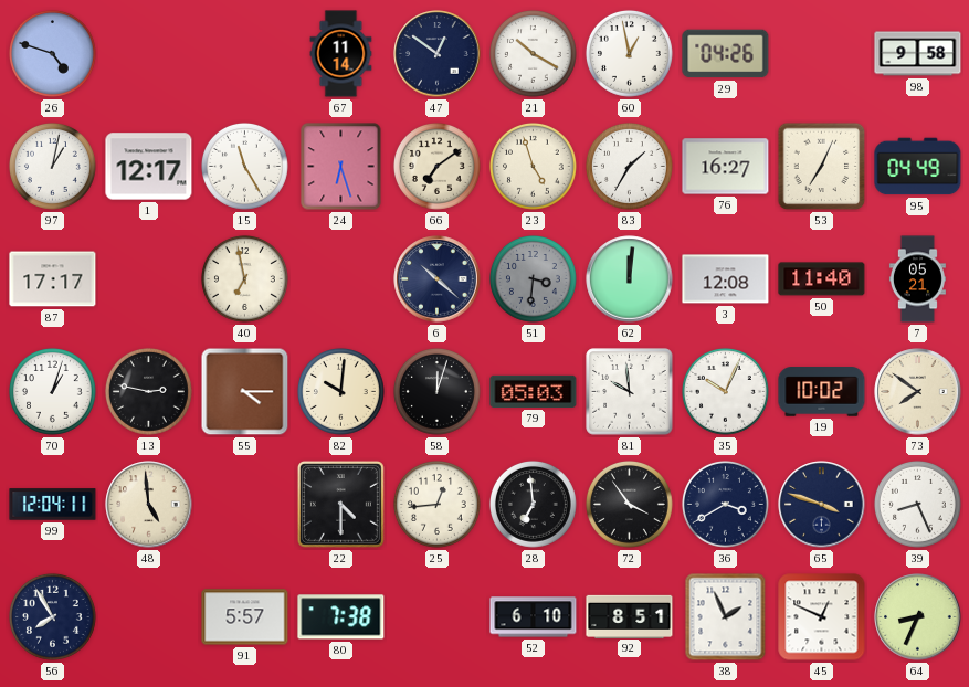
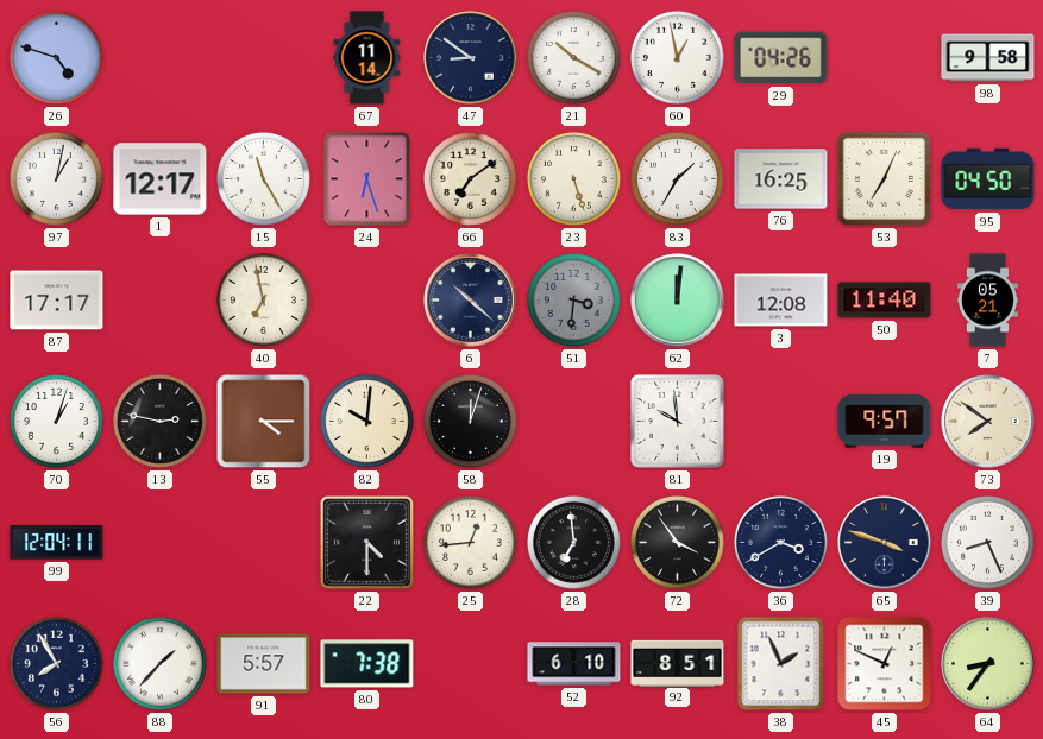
47: 12:51 -> 8:51 (471, 58)
23: 4:57 -> 5:27 (573, 178)
76: 16:27 -> 16:25 (781, 179)
95: 04:49 -> 04:50 (988, 179)
79: 05:03 -> none (534, 391)
35: 10:04 -> none (725, 391)
19: 10:02 -> 9:57 (885, 422)
48: 4:59 -> none (149, 505)
88: none -> 1:37 (159, 663)
64: 8:34 -> 8:36 (988, 664)
